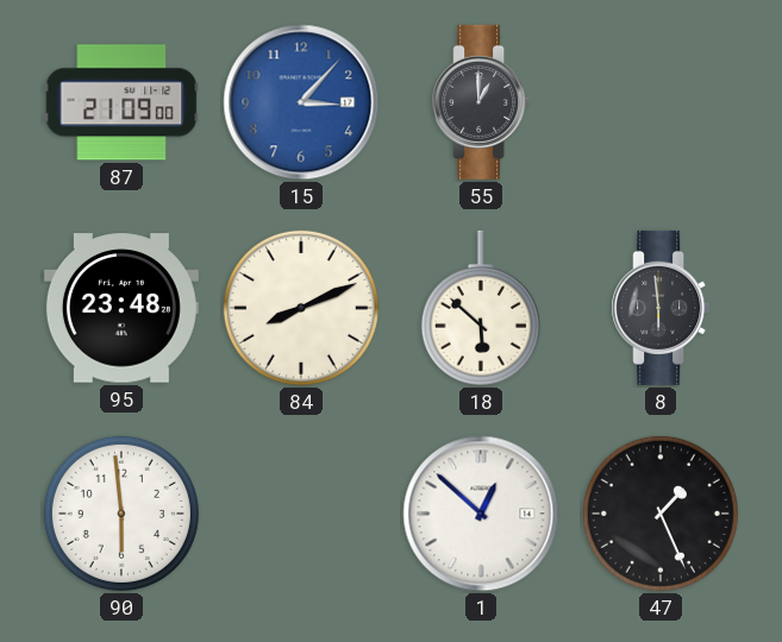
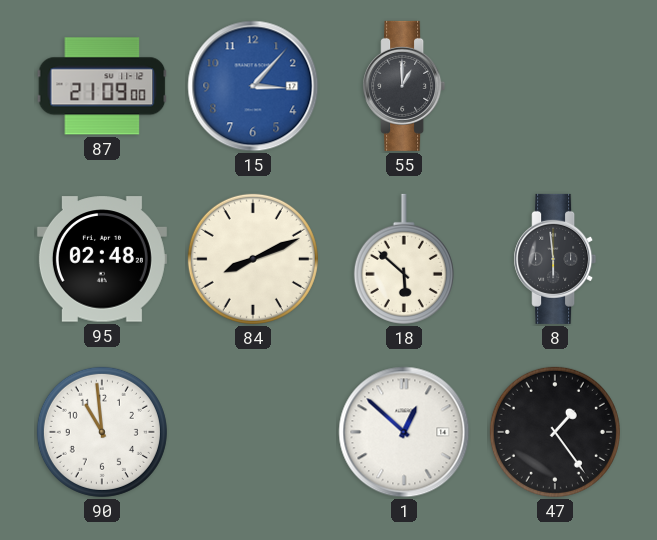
95: 23:48 -> 02:48 (102, 259)
90: 5:59 -> 10:59 (102, 432)
47: 1:26 -> 1:24 (555, 432)
